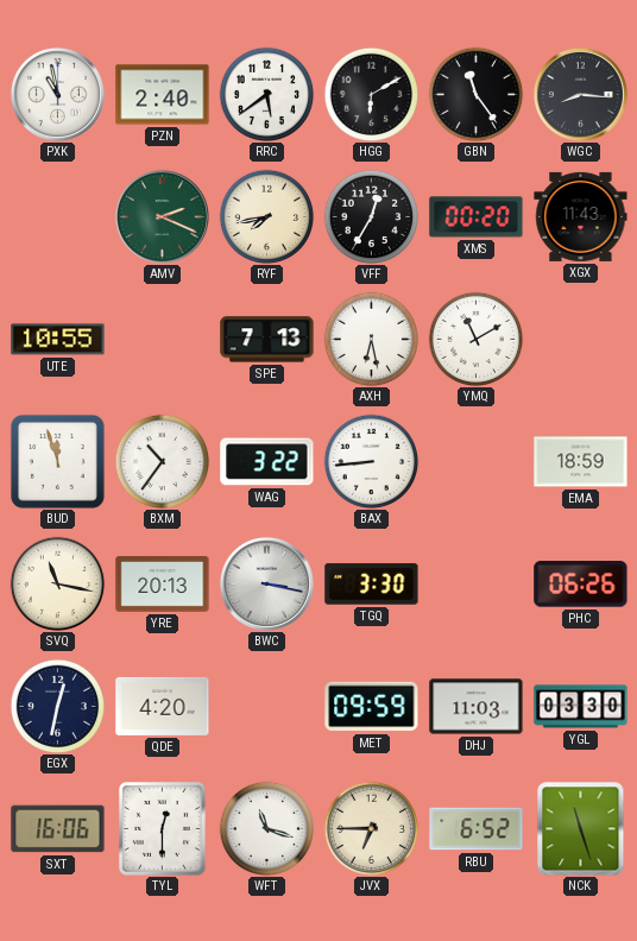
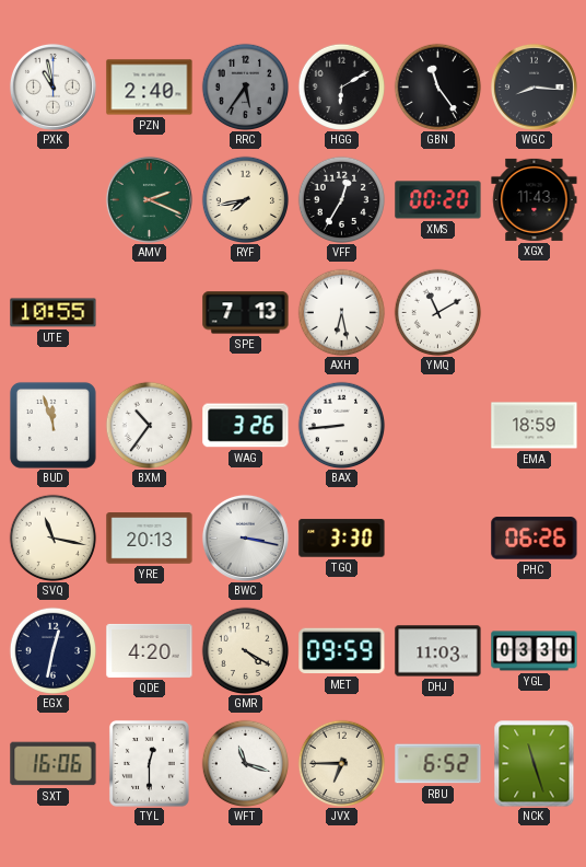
RRC: 5:39 -> 5:36 (245, 86)
RRC dial: white -> grey (245, 86)
WAG: 3:22 -> 3:26 (246, 426)
GMR: none -> 4:20 (245, 650)
